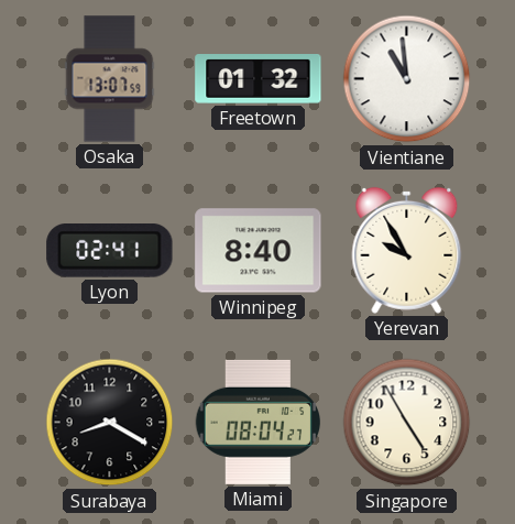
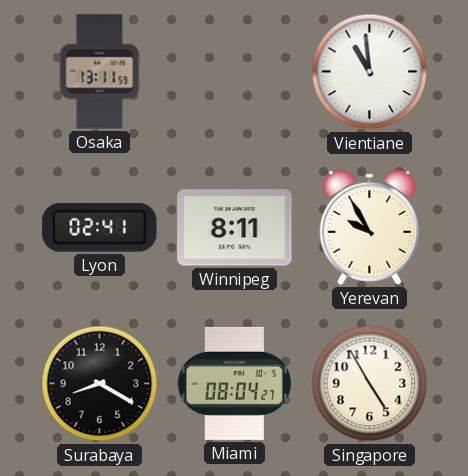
Osaka: 13:07 -> 13:11 (100, 72)
Freetown: 01:32 -> none (259, 79)
Winnipeg: 8:40 -> 8:11 (235, 228)
